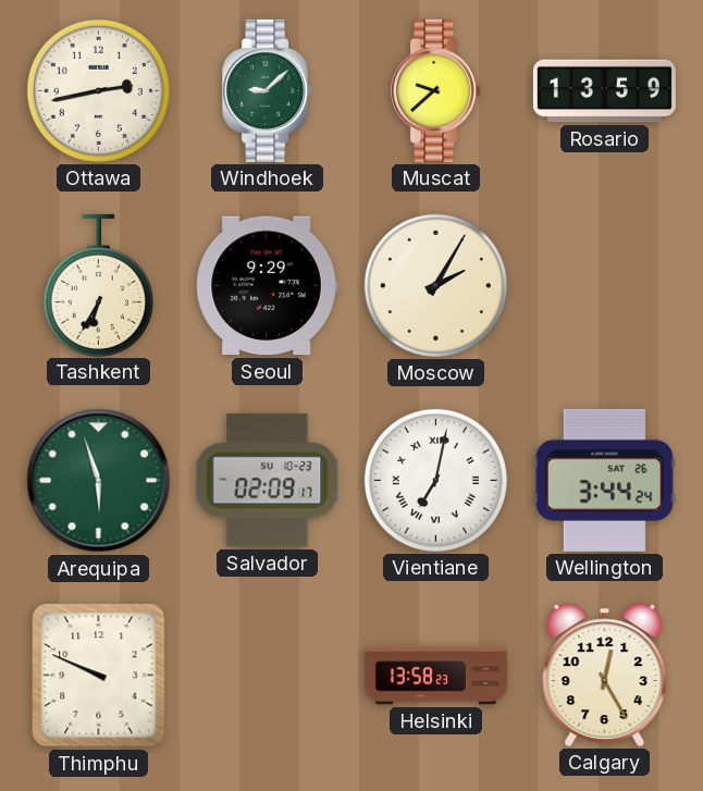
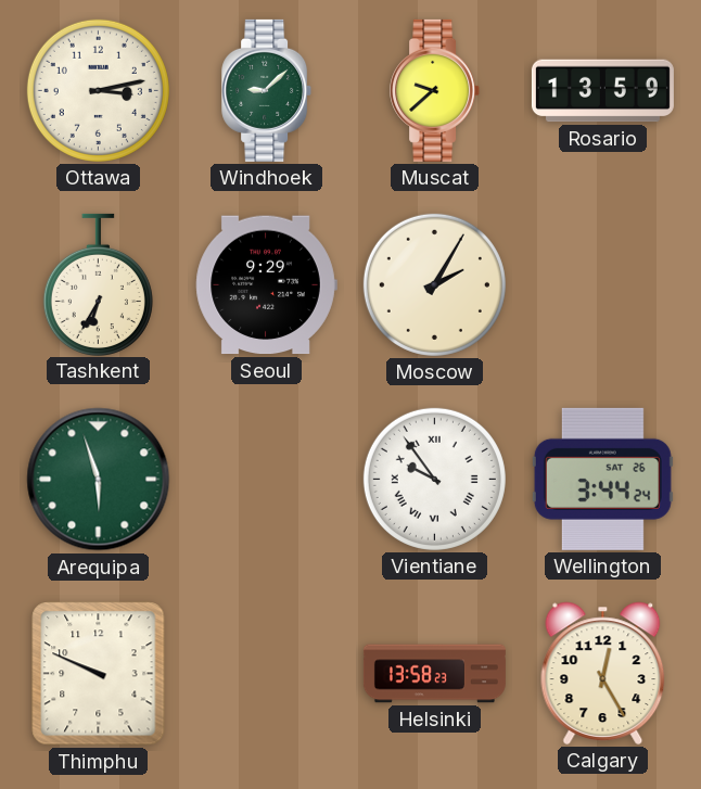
Ottawa: 2:43 -> 3:13 (98, 90)
Salvador: 02:09 -> none (268, 481)
Vientiane: 7:02 -> 9:54 (434, 479)
